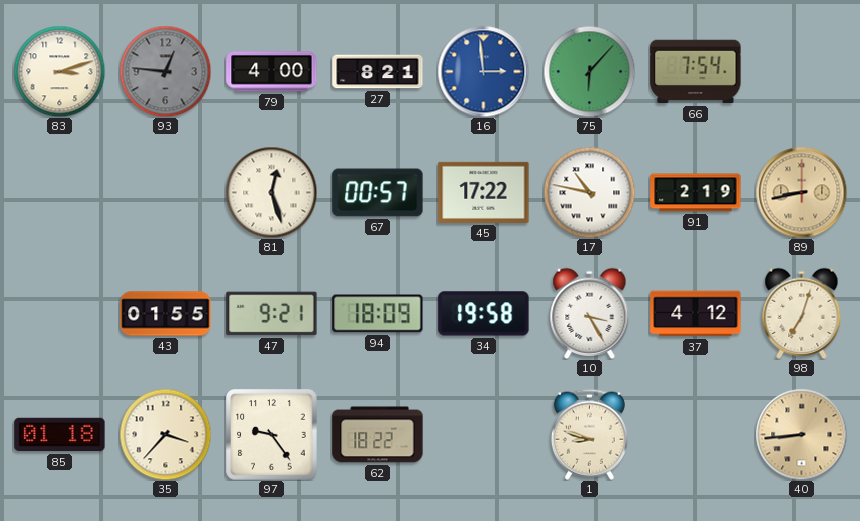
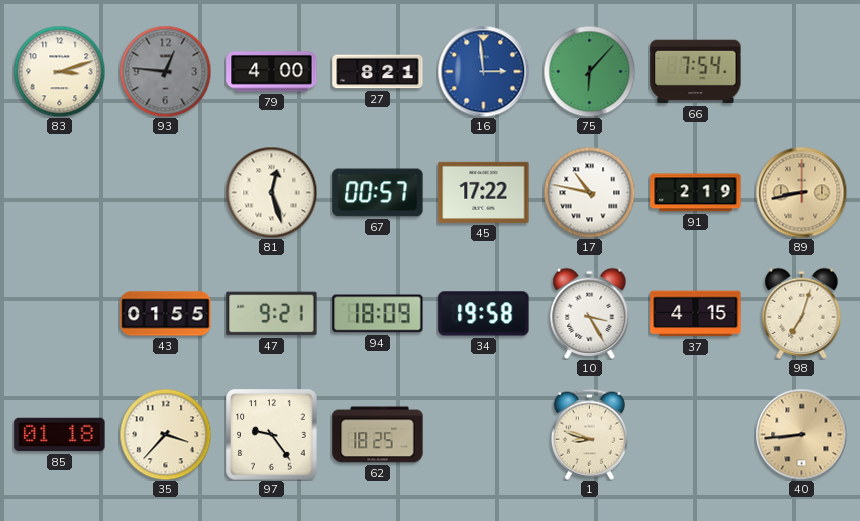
37: 4:12 -> 4:15 (696, 314)
62: 18:22 -> 18:25 (378, 435)
